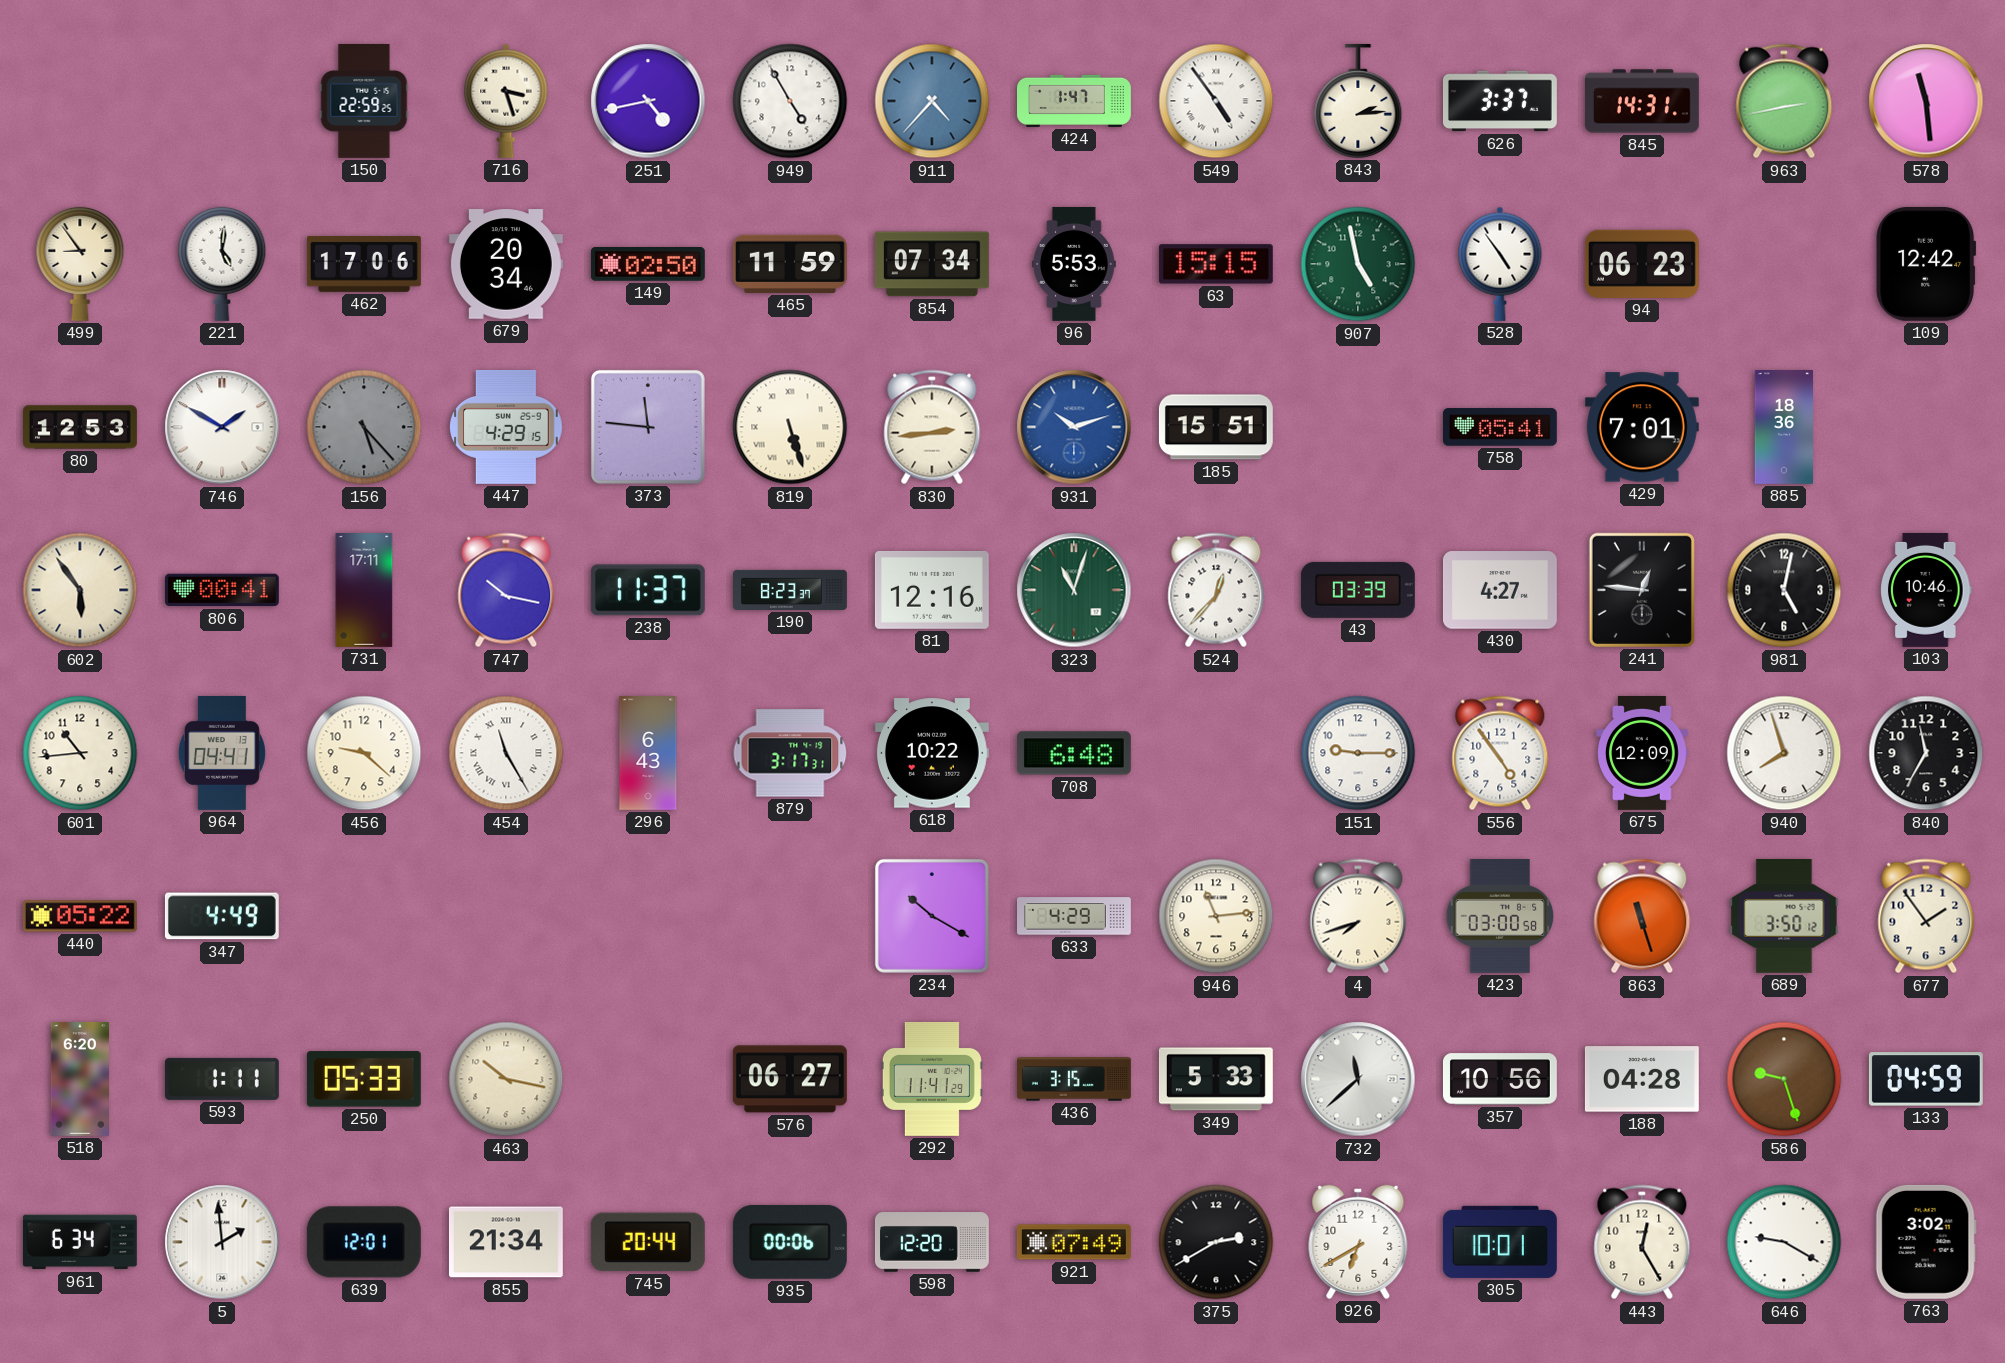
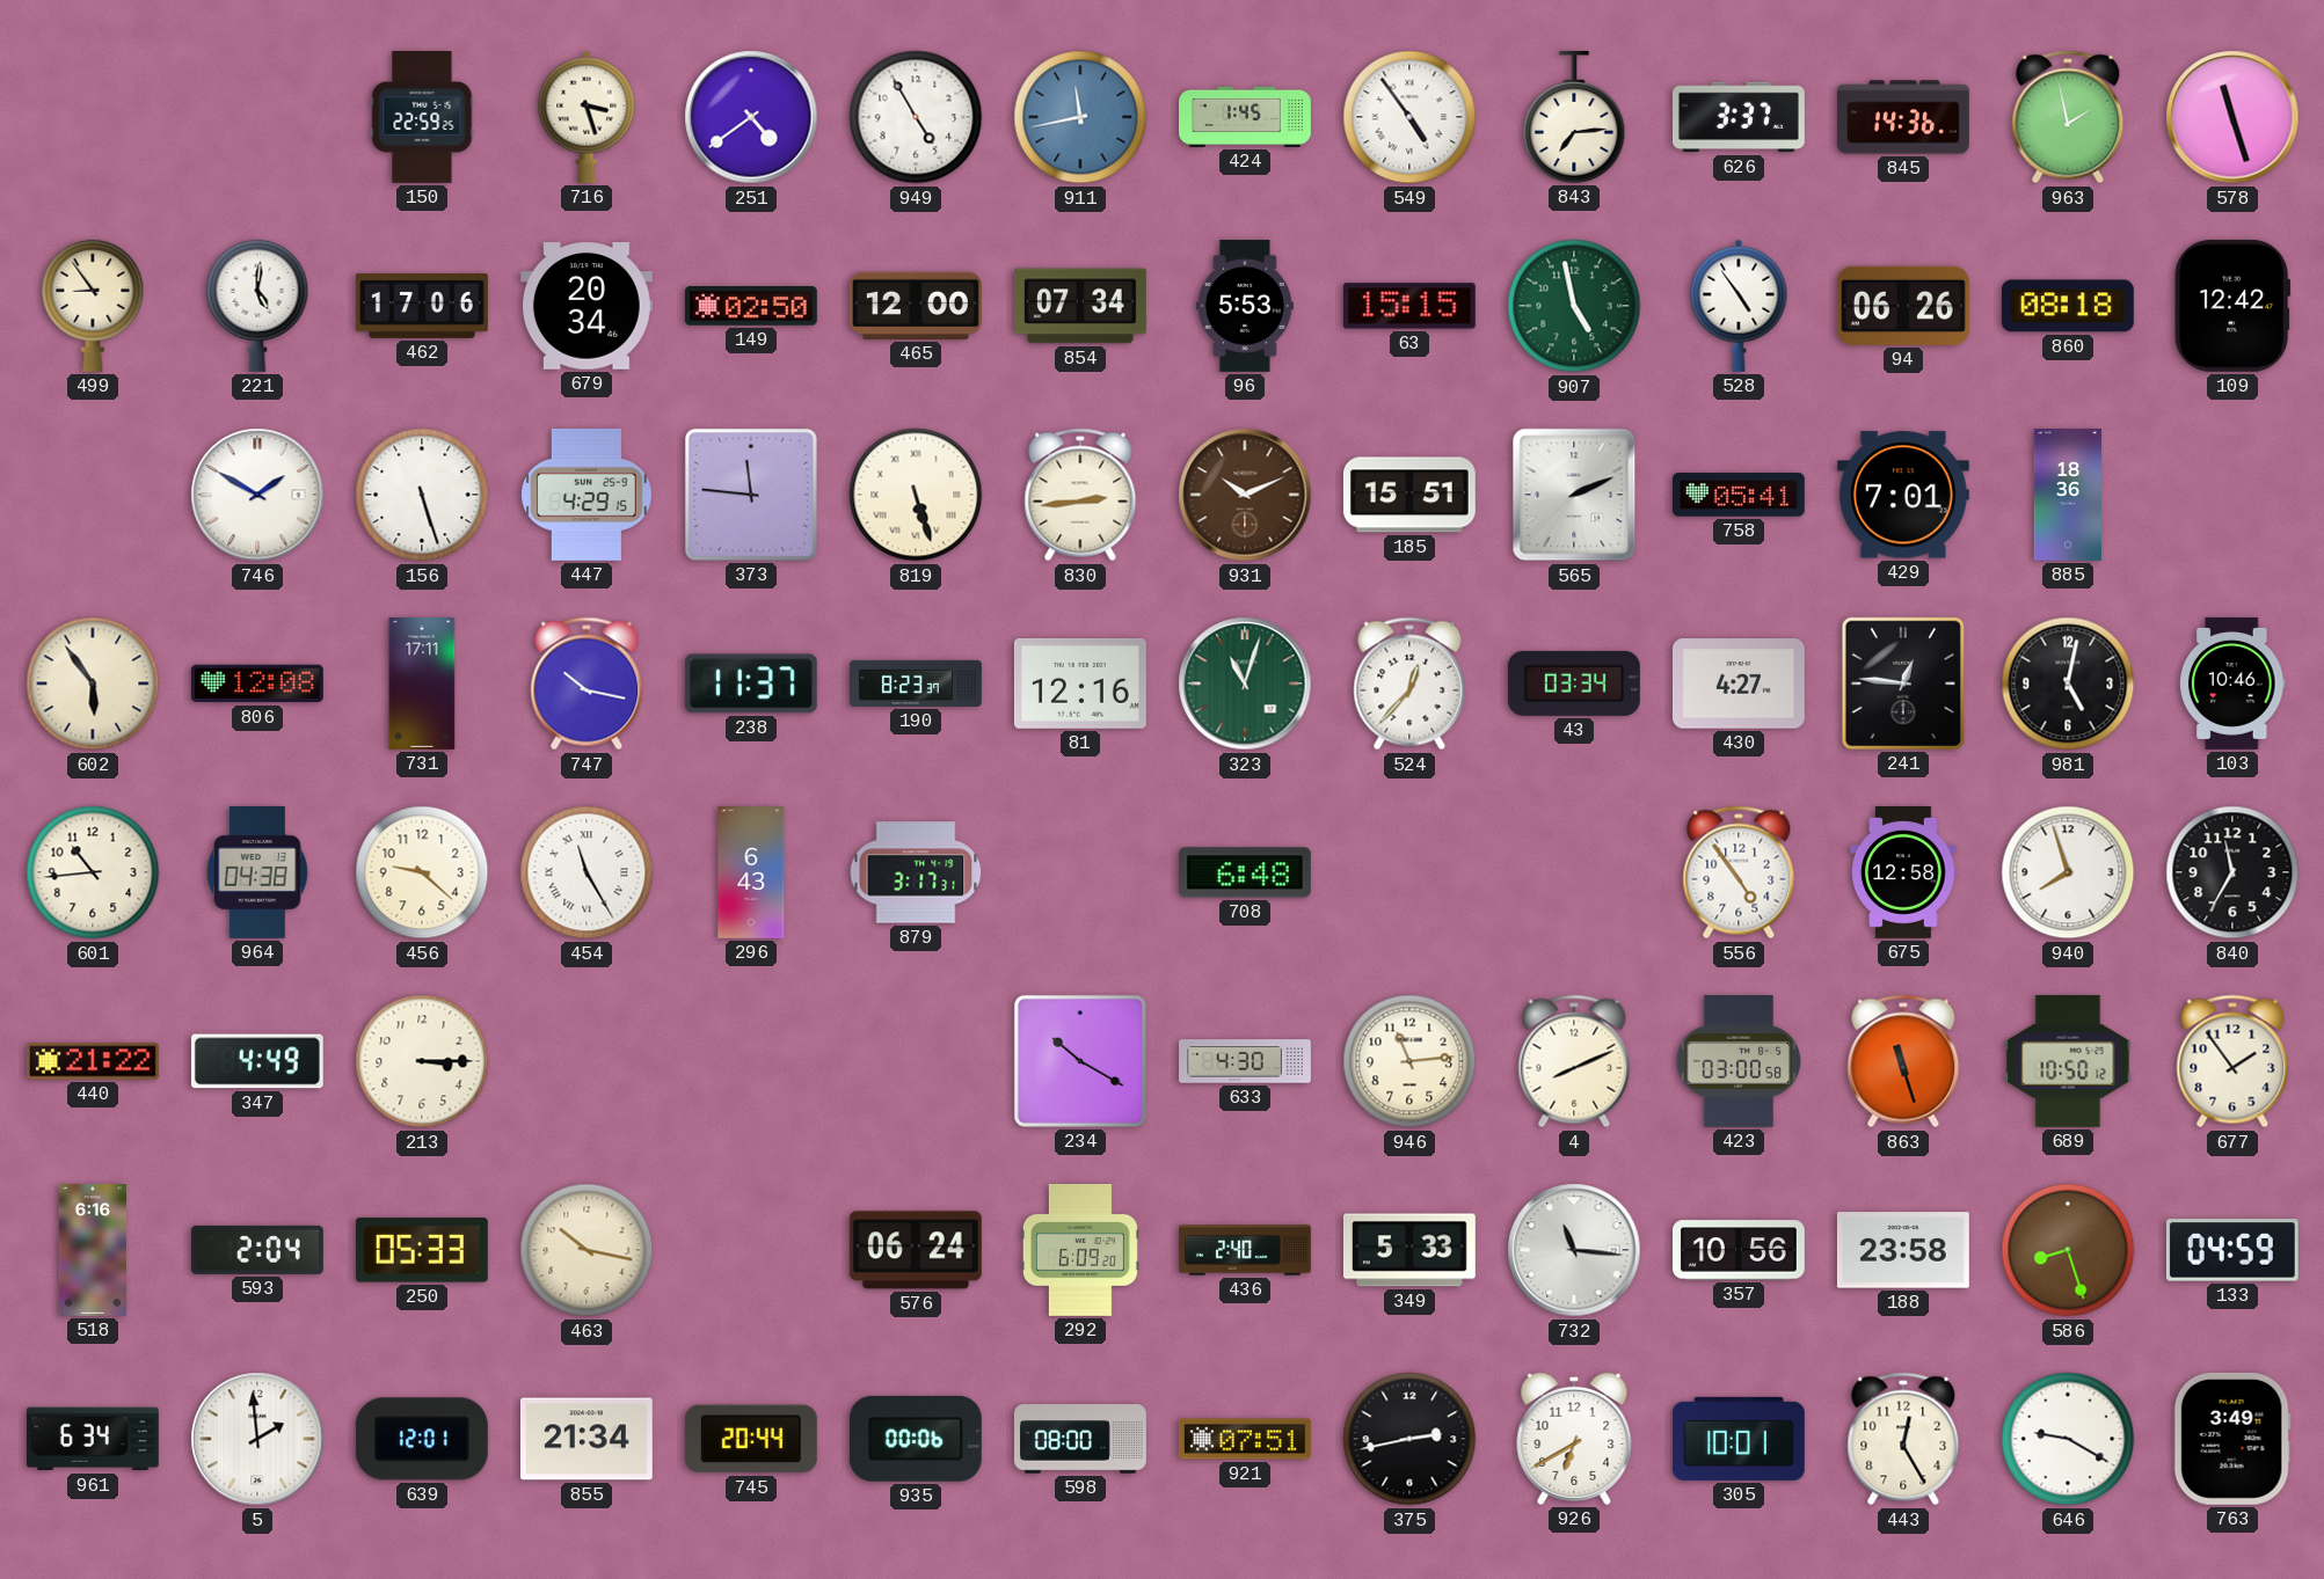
251: 4:43 -> 4:39 (751, 117)
911: 4:37 -> 11:43 (1080, 117)
424: 1:47 -> 1:45 (1246, 117)
843: 2:14 -> 7:14 (1574, 117)
845: 14:31 -> 14:36 (1903, 117)
963: 2:43 -> 1:58 (2068, 117)
578: 11:29 -> 11:27 (2232, 117)
465: 11:59 -> 12:00 (916, 306)
94: 06:23 -> 06:26 (1903, 306)
860: none -> 08:18 (2068, 306)
80: 12:53 -> none (81, 427)
156: 5:23 -> 5:27 (422, 495)
156 dial: grey -> white (422, 495)
931: 10:12 -> 10:11 (1245, 495)
931 dial: blue -> brown (1245, 495)
565: none -> 2:11 (1574, 495)
806: 00:41 -> 12:08 (257, 683)
43: 03:39 -> 03:34 (1574, 683)
964: 04:41 -> 04:38 (257, 872)
618: 10:22 -> none (932, 753)
151: 9:15 -> none (1358, 753)
675: 12:09 -> 12:58 (1903, 872)
440: 05:22 -> 21:22 (93, 1061)
213: none -> 3:15 (422, 1061)
633: 4:29 -> 4:30 (1246, 1061)
4: 7:42 -> 8:11 (1574, 1061)
689: 3:50 -> 10:50 (2068, 1061)
518: 6:20 -> 6:16 (92, 1251)
593: 1:11 -> 2:04 (257, 1250)
576: 06:27 -> 06:24 (916, 1250)
292: 11:41 -> 6:09 (1080, 1250)
436: 3:15 -> 2:40 (1245, 1250)
732: 11:38 -> 11:16 (1574, 1250)
188: 04:28 -> 23:58 (1903, 1250)
586: 9:27 -> 8:27 (2068, 1250)
598: 12:20 -> 08:00 (1080, 1439)
921: 07:49 -> 07:51 (1245, 1439)
375: 2:40 -> 2:43 (1409, 1439)
763: 3:02 -> 3:49 (2232, 1439)
